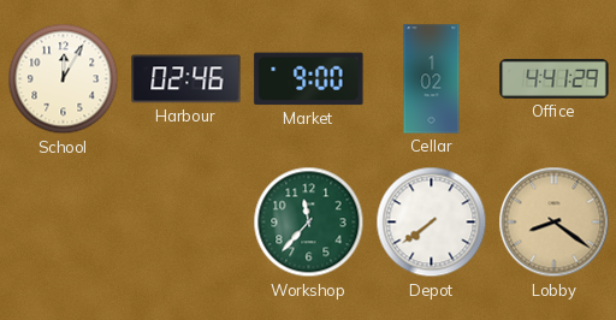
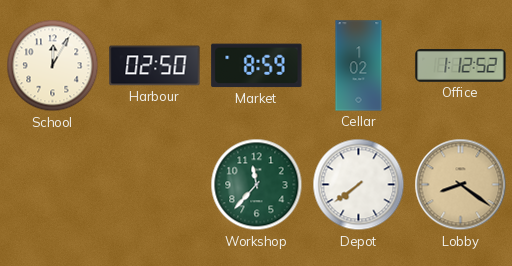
Harbour: 02:46 -> 02:50 (155, 66)
Market: 9:00 -> 8:59 (257, 66)
Office: 4:41 -> 1:12 (461, 66)
